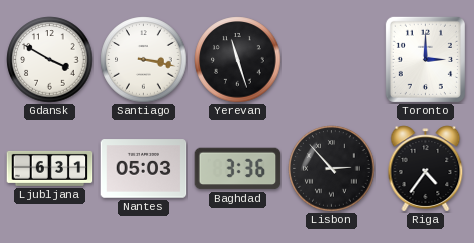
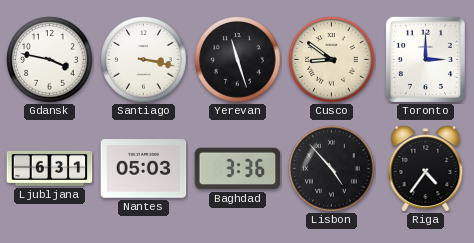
Gdansk: 3:50 -> 3:47 (50, 60)
Cusco: none -> 8:51 (332, 60)
Lisbon: 2:53 -> 4:53 (332, 169)
